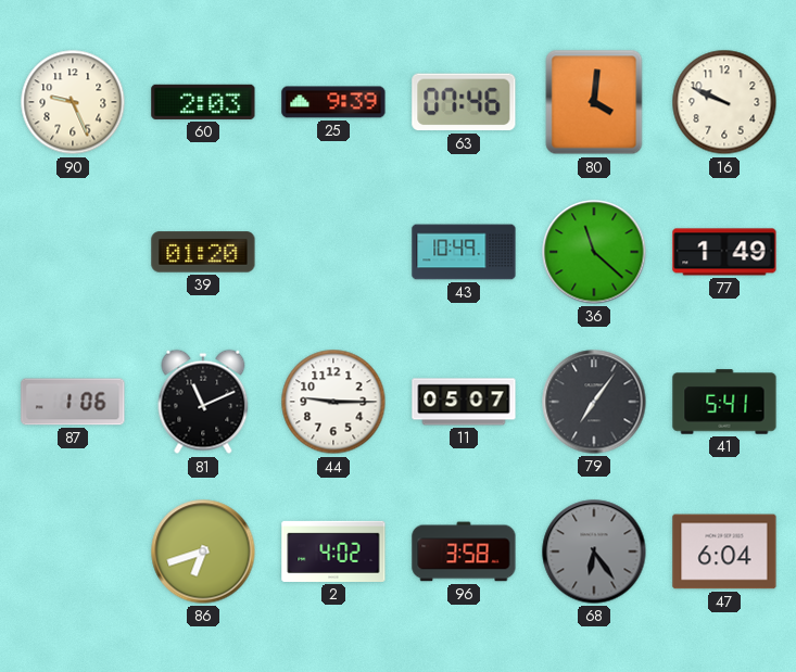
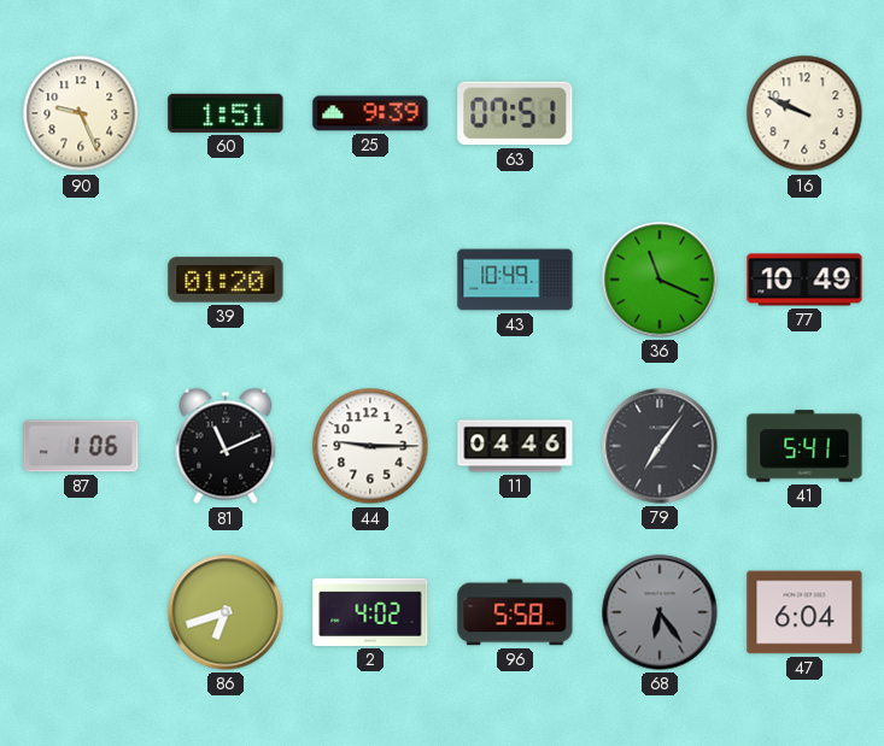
60: 2:03 -> 1:51 (226, 113)
63: 07:46 -> 07:51 (515, 113)
80: 4:01 -> none (594, 102)
36: 11:22 -> 11:19 (660, 280)
77: 1:49 -> 10:49 (804, 280)
11: 05:07 -> 04:46 (515, 446)
96: 3:58 -> 5:58 (515, 612)
